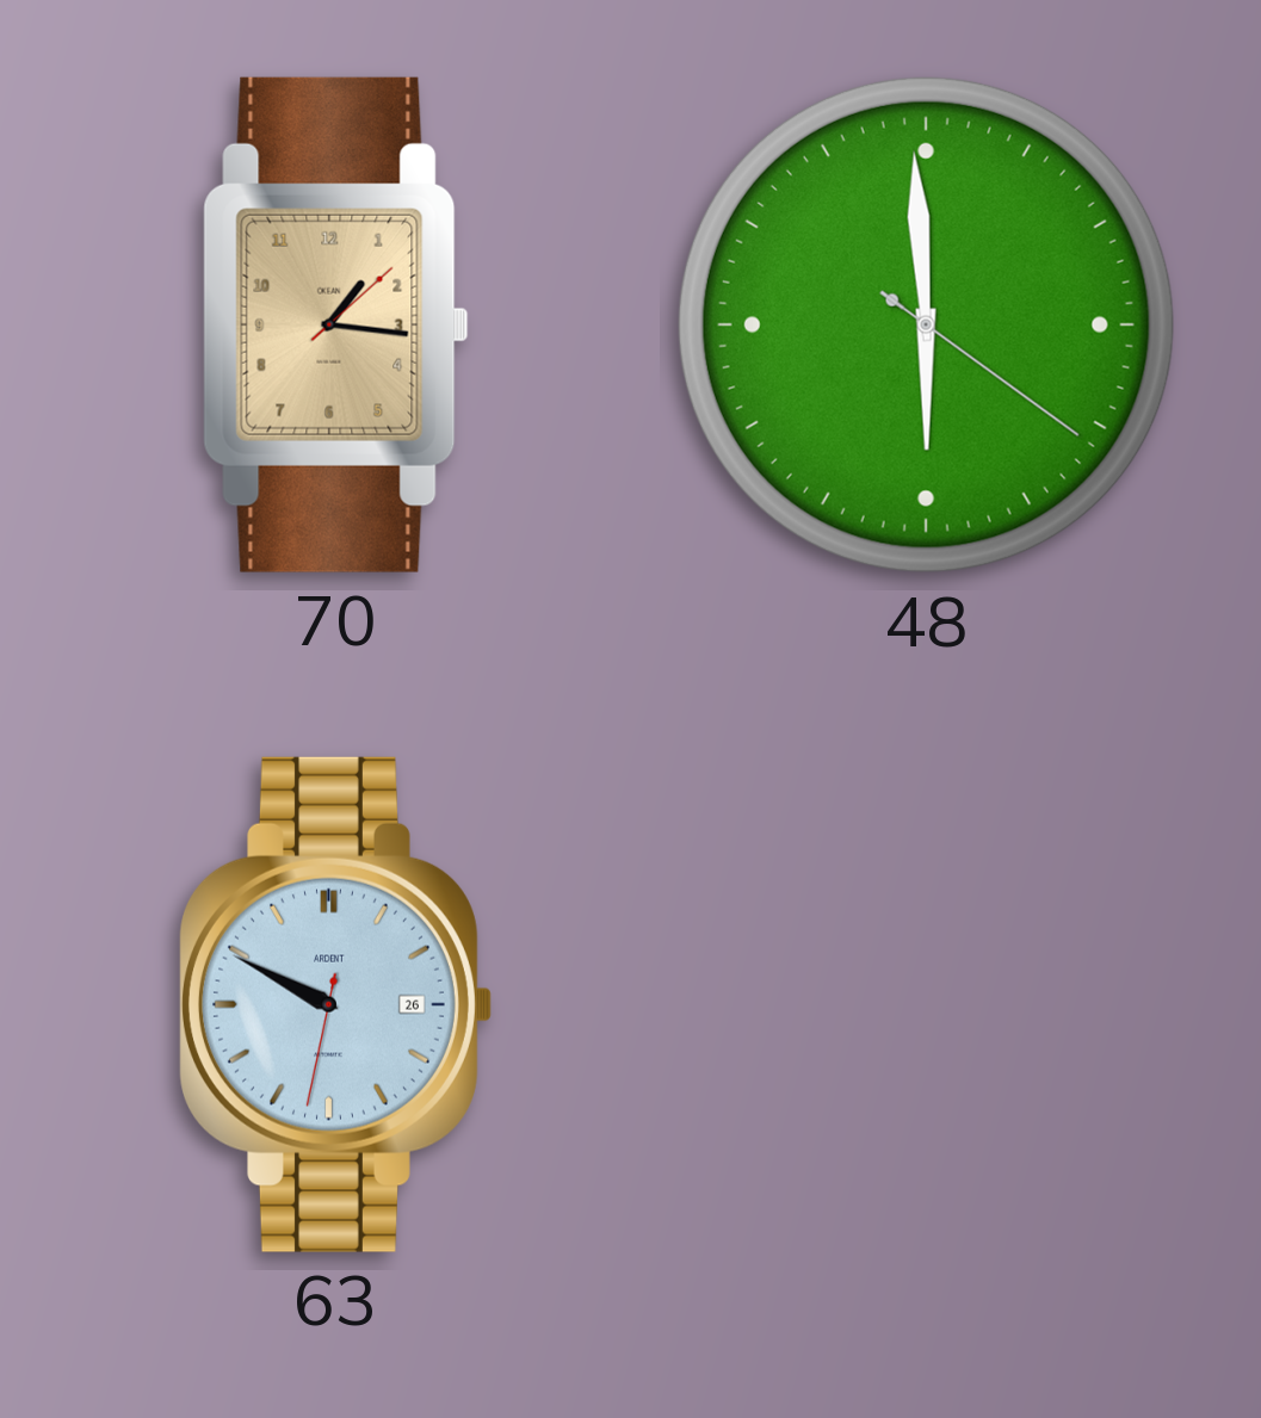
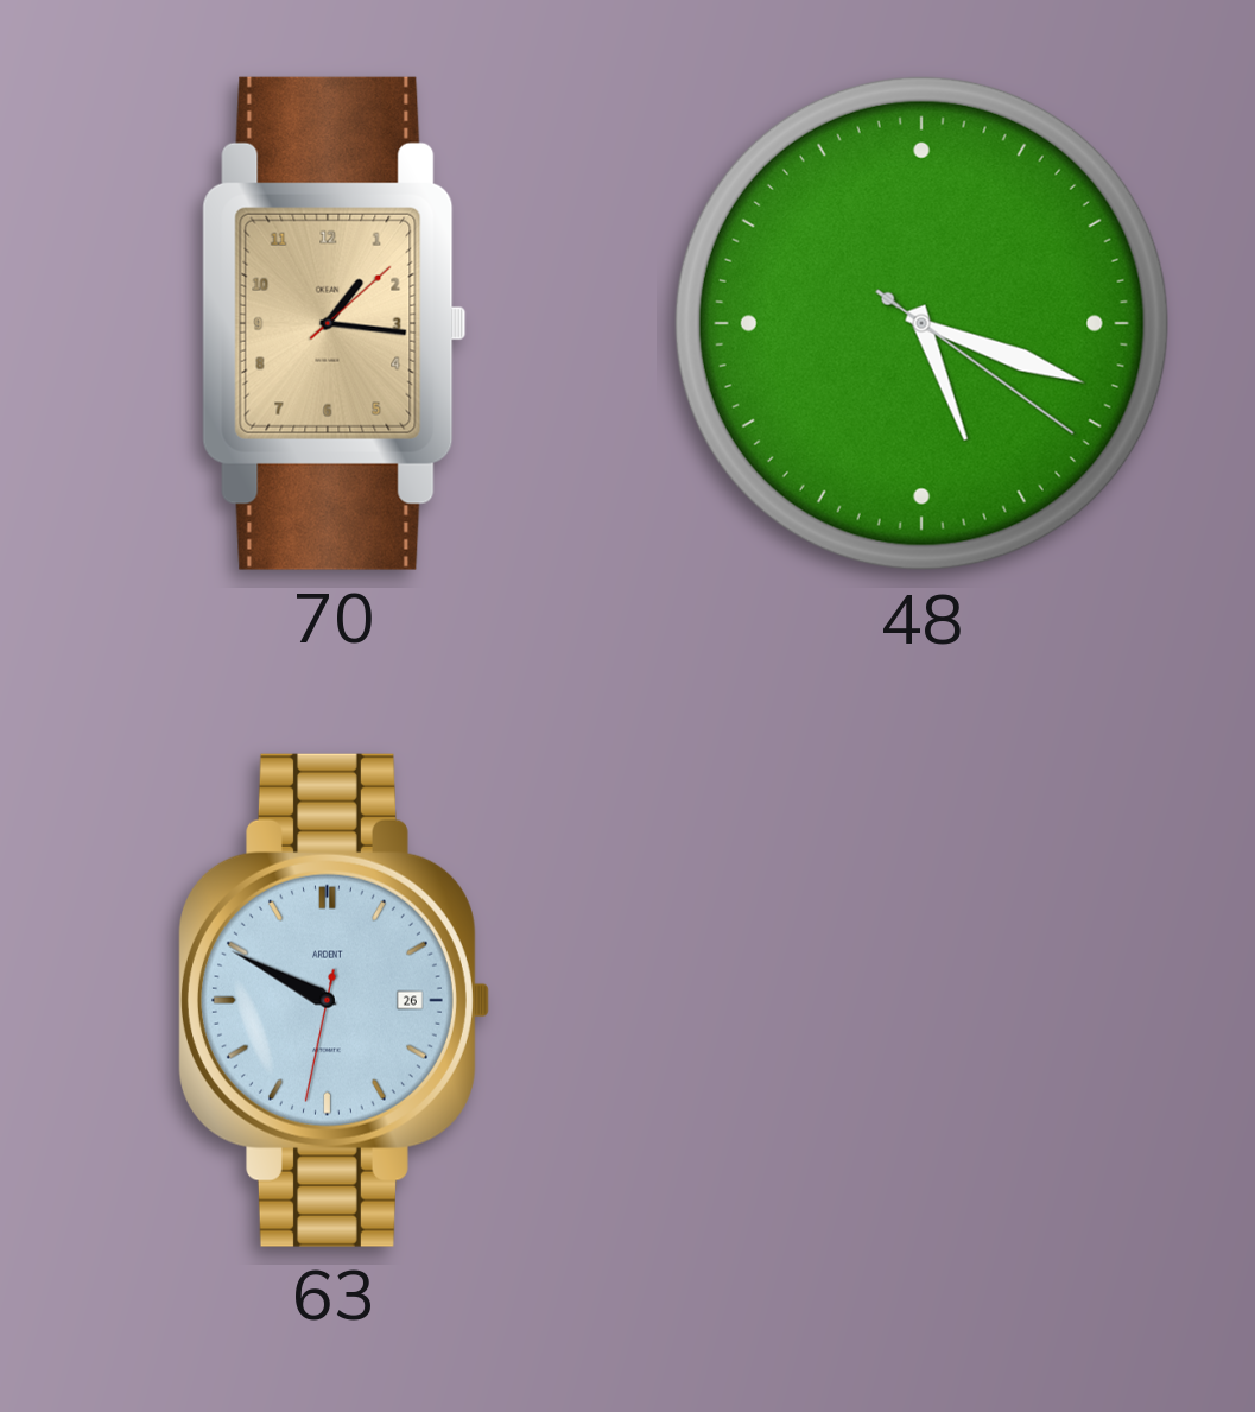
48: 5:59 -> 5:18 (921, 323)
